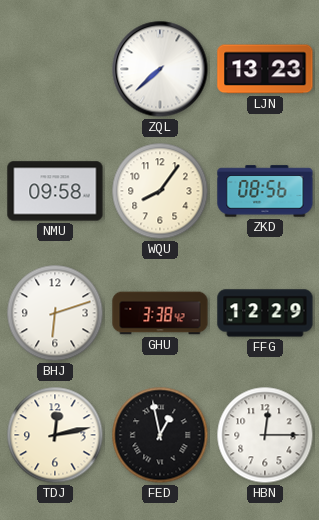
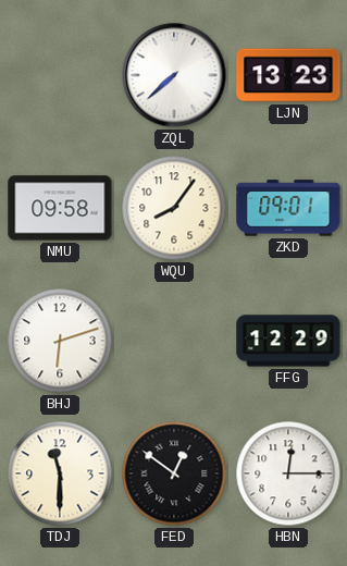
ZKD: 08:56 -> 09:01 (288, 208)
GHU: 3:38 -> none (160, 313)
TDJ: 12:13 -> 11:30 (60, 473)
FED: 12:58 -> 12:51 (174, 473)
